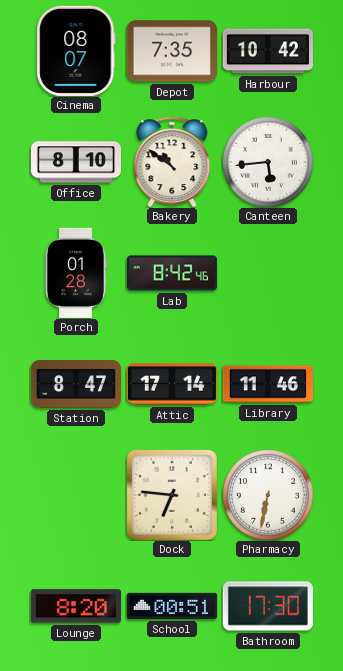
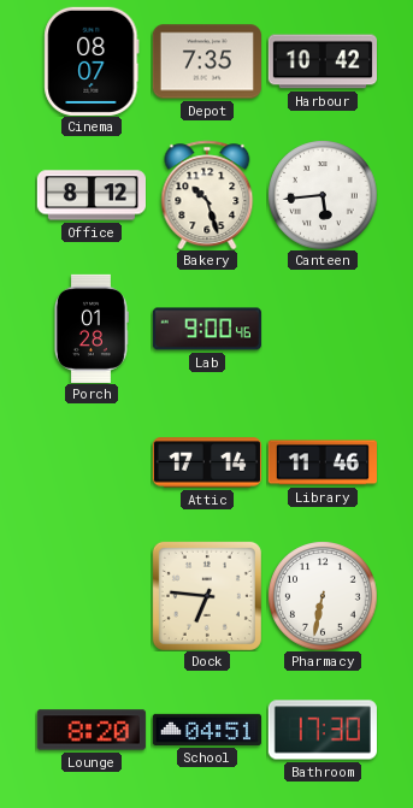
Office: 8:10 -> 8:12 (90, 195)
Bakery: 10:51 -> 10:27 (207, 195)
Lab: 8:42 -> 9:00 (207, 329)
Station: 8:47 -> none (76, 384)
School: 00:51 -> 04:51 (207, 730)
